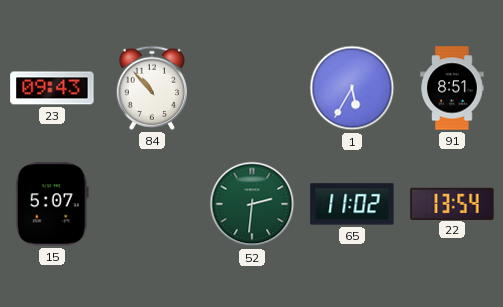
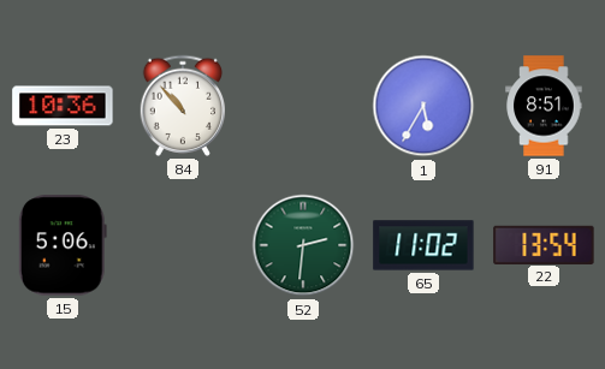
23: 09:43 -> 10:36 (63, 106)
15: 5:07 -> 5:06 (63, 245)
